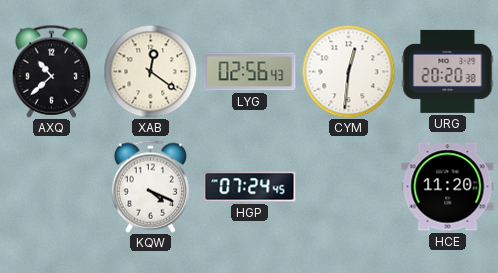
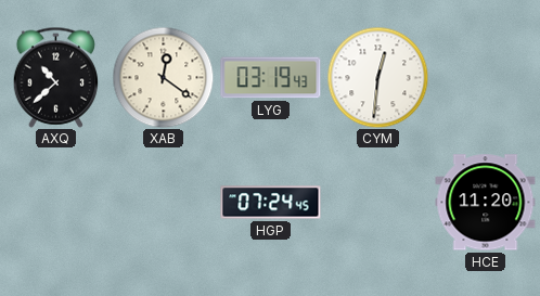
LYG: 02:56 -> 03:19 (271, 78)
URG: 20:20 -> none (448, 71)
KQW: 4:19 -> none (150, 186)
